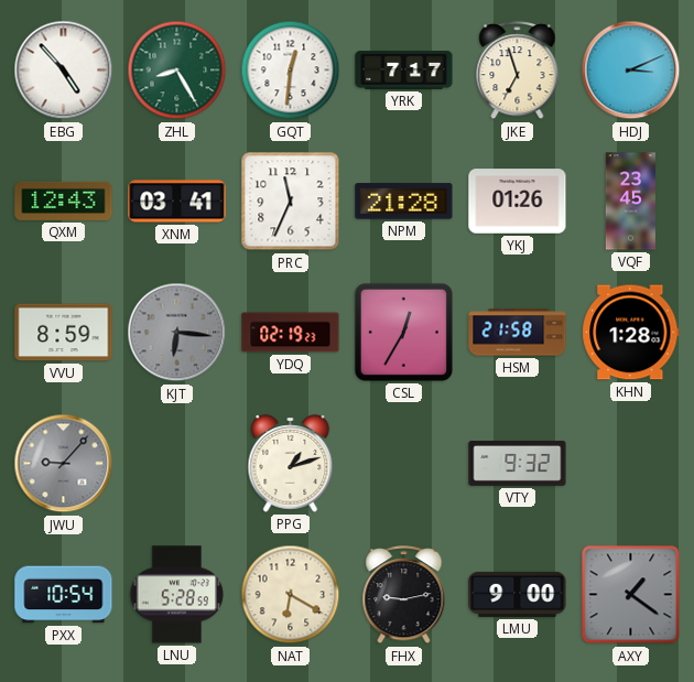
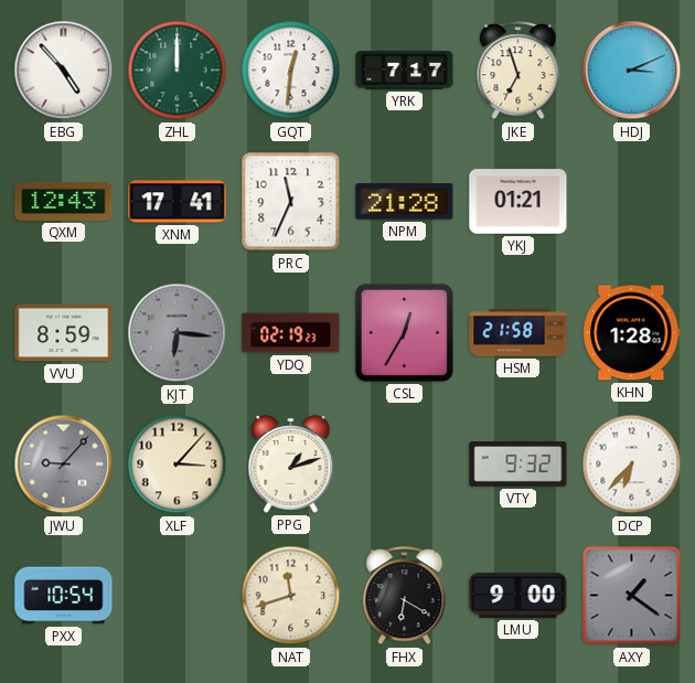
ZHL: 8:25 -> 12:00 (178, 71)
XNM: 03:41 -> 17:41 (178, 202)
YKJ: 01:26 -> 01:21 (518, 202)
VQF: 23:45 -> none (630, 202)
XLF: none -> 3:07 (178, 465)
DCP: none -> 6:37 (632, 465)
LNU: 5:28 -> none (176, 595)
NAT: 6:20 -> 11:42 (291, 596)
FHX: 9:13 -> 6:20 (405, 596)
